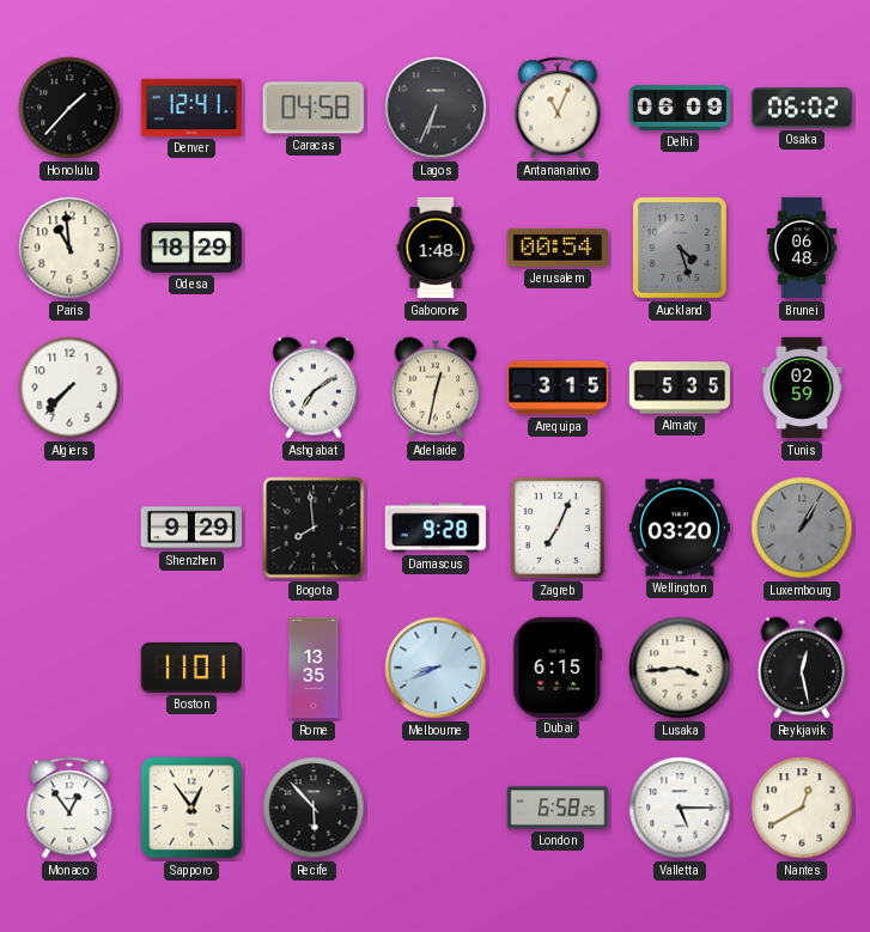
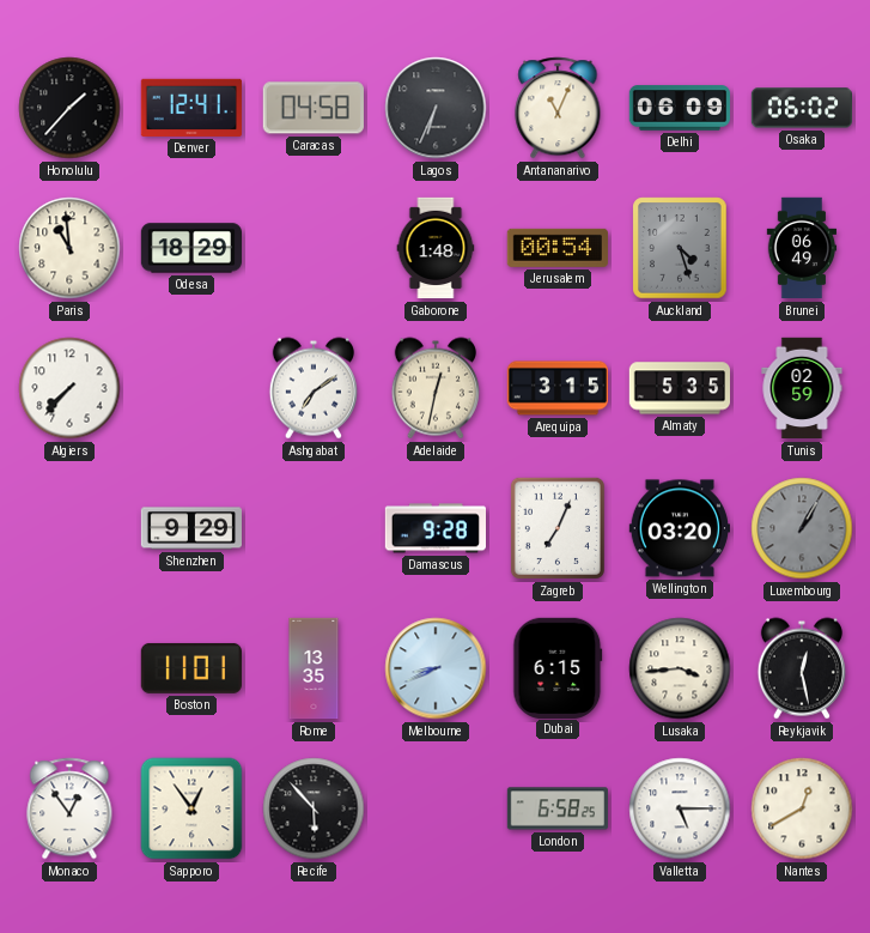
Brunei: 06:48 -> 06:49 (802, 248)
Bogota: 7:59 -> none (314, 528)
